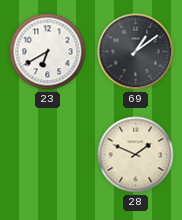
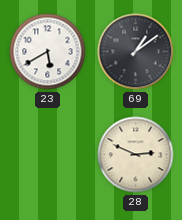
23: 6:40 -> 5:40 (48, 52)
28: 1:49 -> 2:49 (136, 155)
